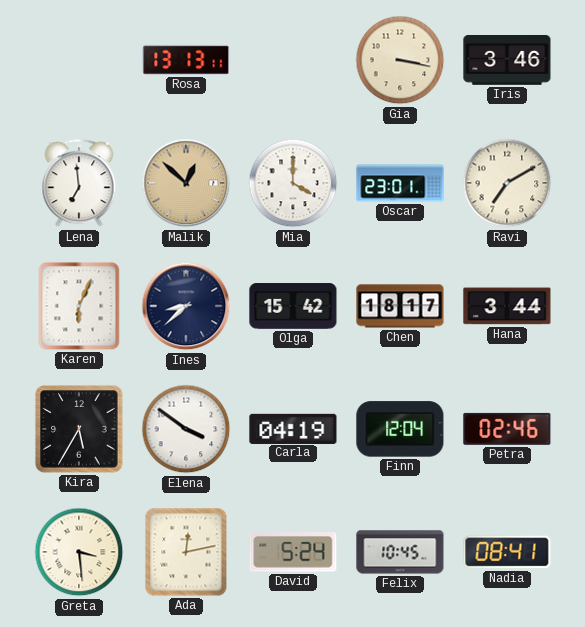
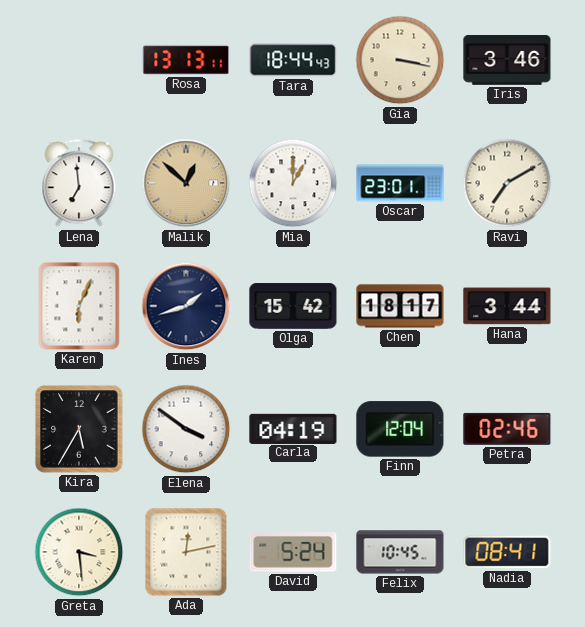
Tara: none -> 18:44 (293, 60)
Mia: 4:00 -> 1:00 (293, 183)
Ines: 8:38 -> 1:42 (186, 306)
